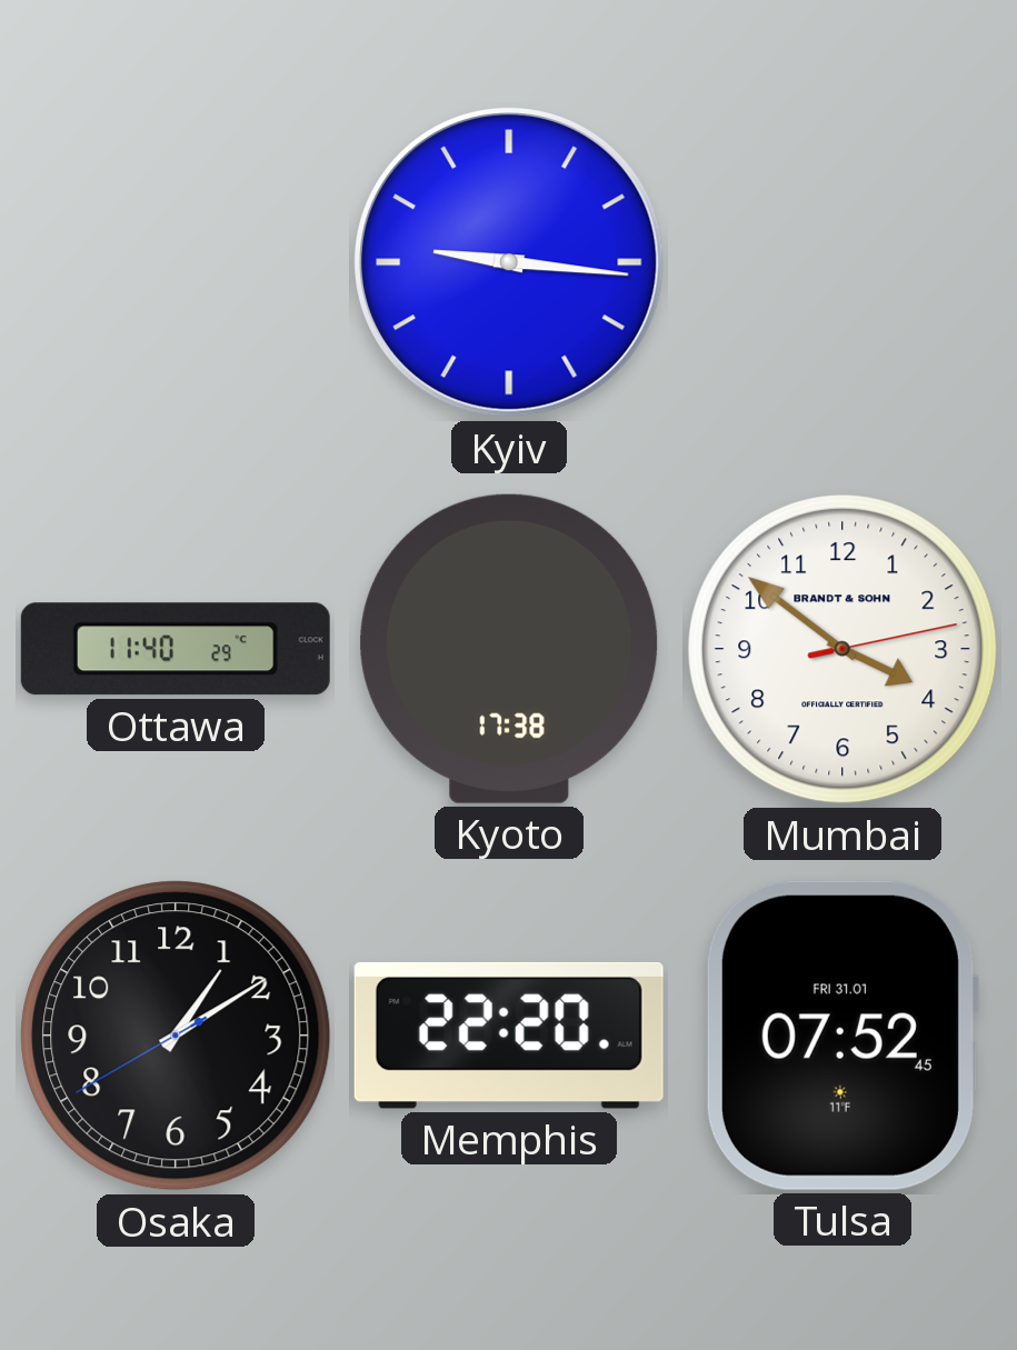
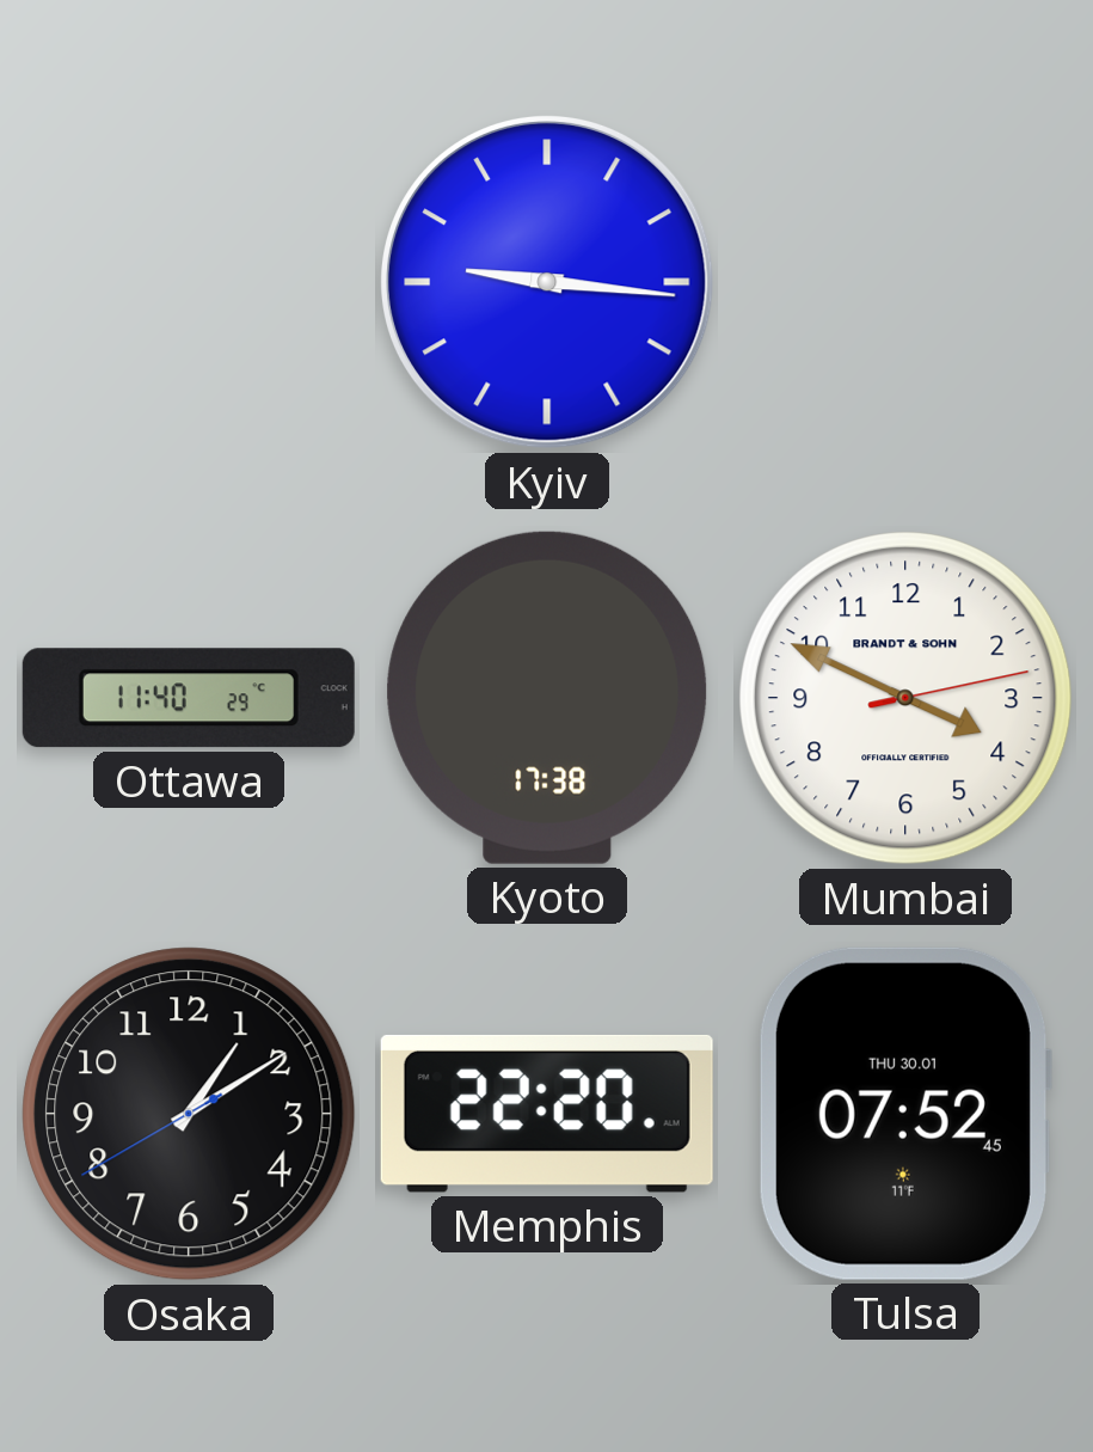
Mumbai: 3:51 -> 3:49 (905, 698)
Tulsa date: FRI 31.01 -> THU 30.01 (904, 1114)
